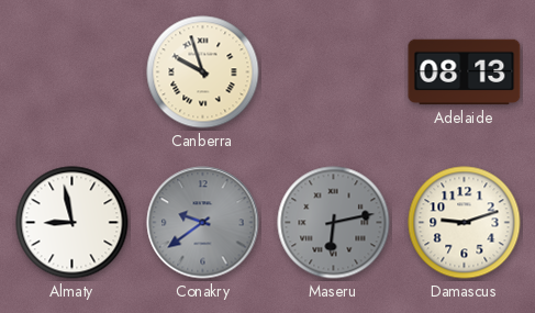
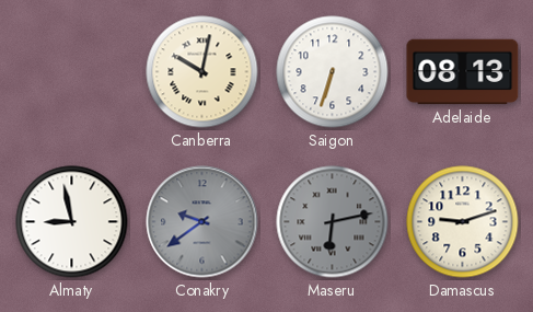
Canberra: 9:57 -> 10:02 (202, 72)
Saigon: none -> 6:33 (333, 72)
